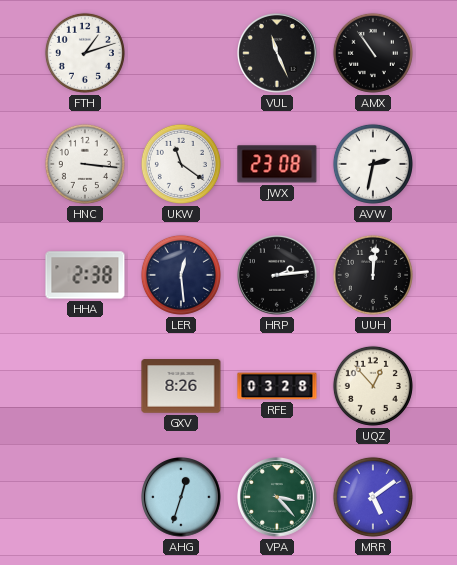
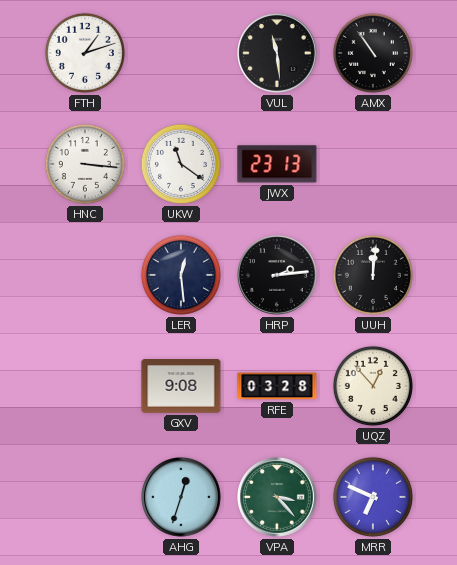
VUL: 11:26 -> 11:29 (278, 54)
JWX: 23:08 -> 23:13 (277, 164)
AVW: 2:32 -> none (373, 164)
HHA: 2:38 -> none (85, 275)
GXV: 8:26 -> 9:08 (181, 386)
MRR: 5:09 -> 6:49 (373, 497)
